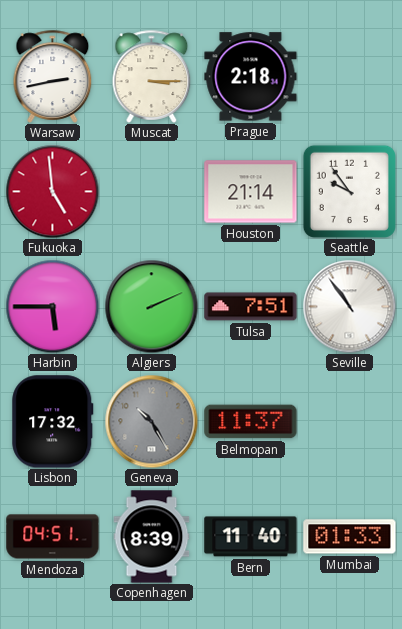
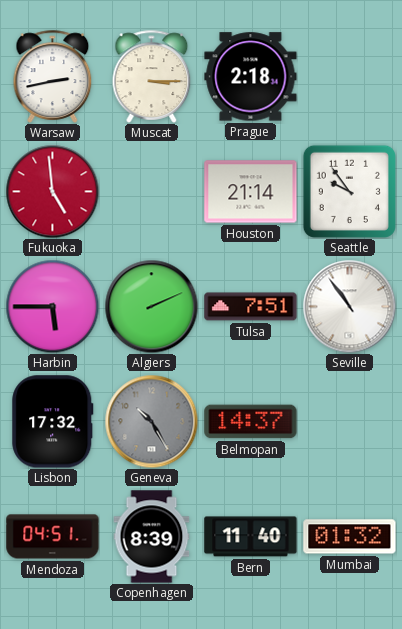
Belmopan: 11:37 -> 14:37 (251, 422)
Mumbai: 01:33 -> 01:32 (350, 537)
